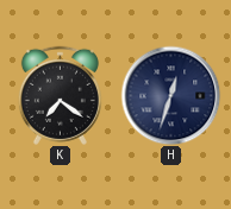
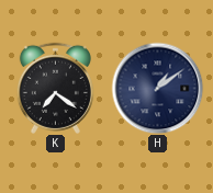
H: 12:33 -> 1:09 (157, 88)
